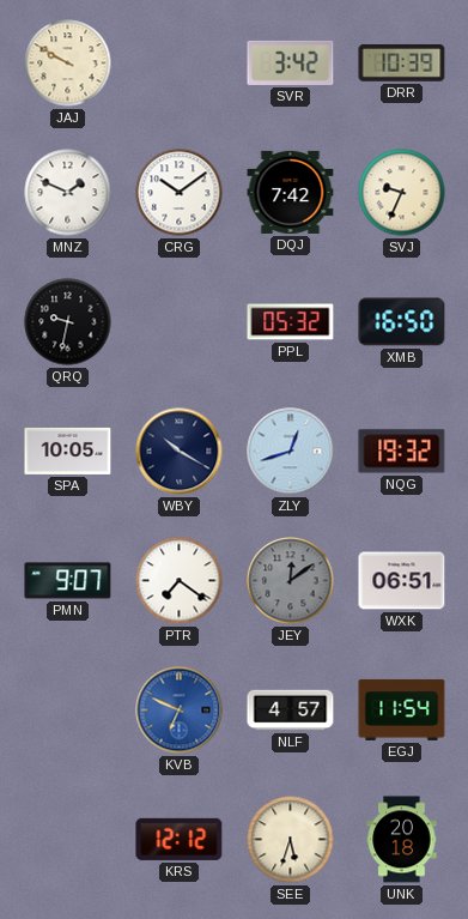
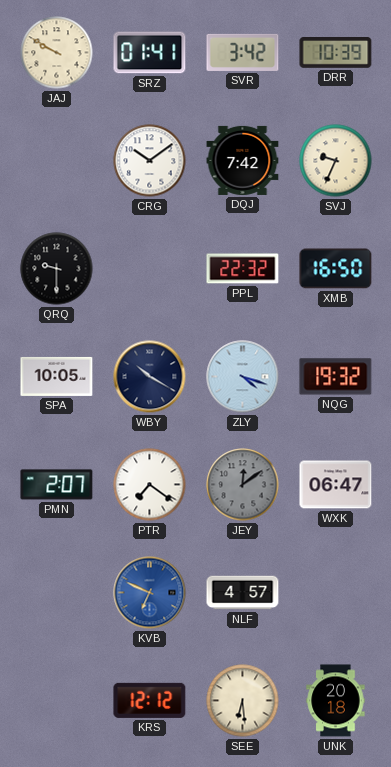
SRZ: none -> 01:41 (150, 53)
MNZ: 1:49 -> none (68, 193)
QRQ: 9:32 -> 9:30 (57, 269)
PPL: 05:32 -> 22:32 (243, 269)
ZLY: 12:42 -> 4:18 (243, 377)
PMN: 9:07 -> 2:07 (57, 485)
WXK: 06:51 -> 06:47 (336, 485)
EGJ: 11:54 -> none (402, 709)
SEE: 5:33 -> 6:29 (243, 701)
